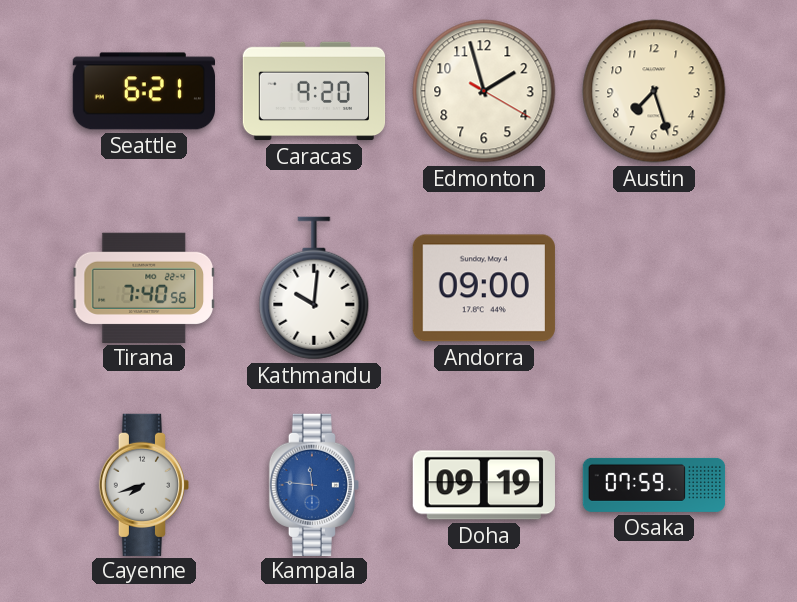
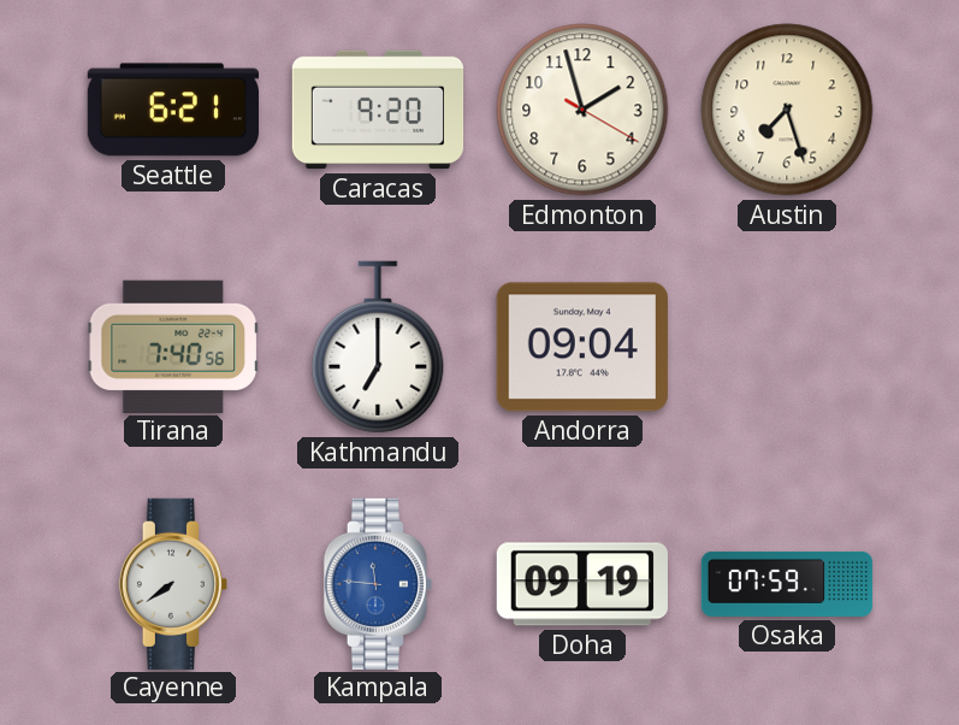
Kathmandu: 10:01 -> 7:00 (378, 347)
Andorra: 09:00 -> 09:04 (582, 347)
Cayenne: 7:42 -> 7:39 (172, 583)
